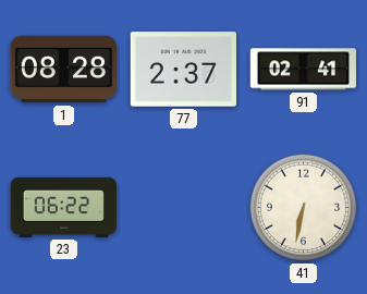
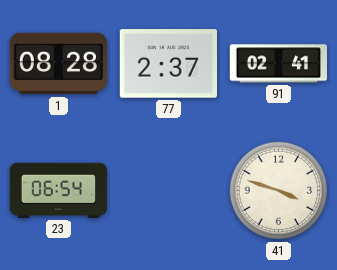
23: 06:22 -> 06:54 (58, 190)
41: 6:32 -> 3:48 (279, 191)
